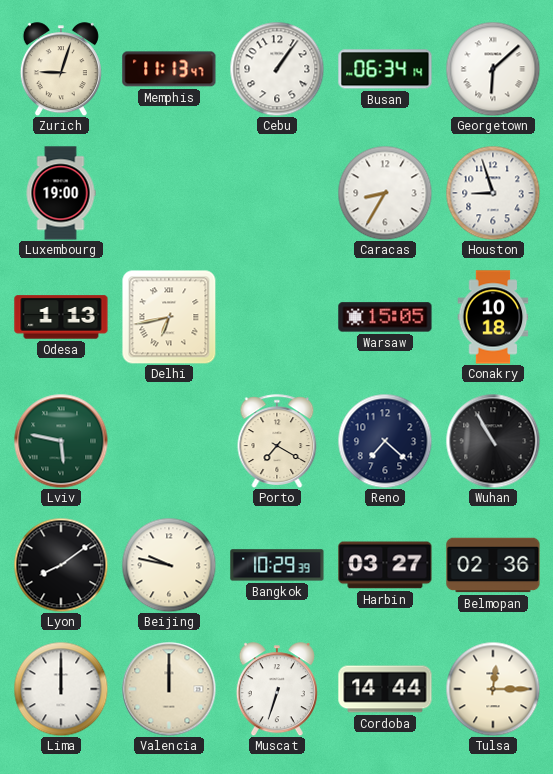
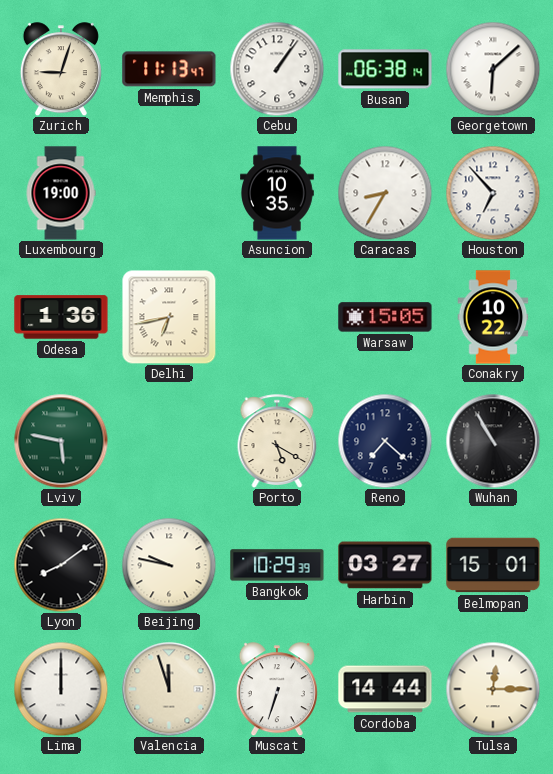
Busan: 06:34 -> 06:38 (385, 69)
Asuncion: none -> 10:35 (277, 193)
Houston: 8:57 -> 6:53 (493, 193)
Odesa: 1:13 -> 1:36 (61, 317)
Conakry: 10:18 -> 10:22 (493, 317)
Porto: 7:20 -> 5:20 (277, 441)
Belmopan: 02:36 -> 15:01 (493, 565)
Valencia: 12:00 -> 11:57 (169, 689)
